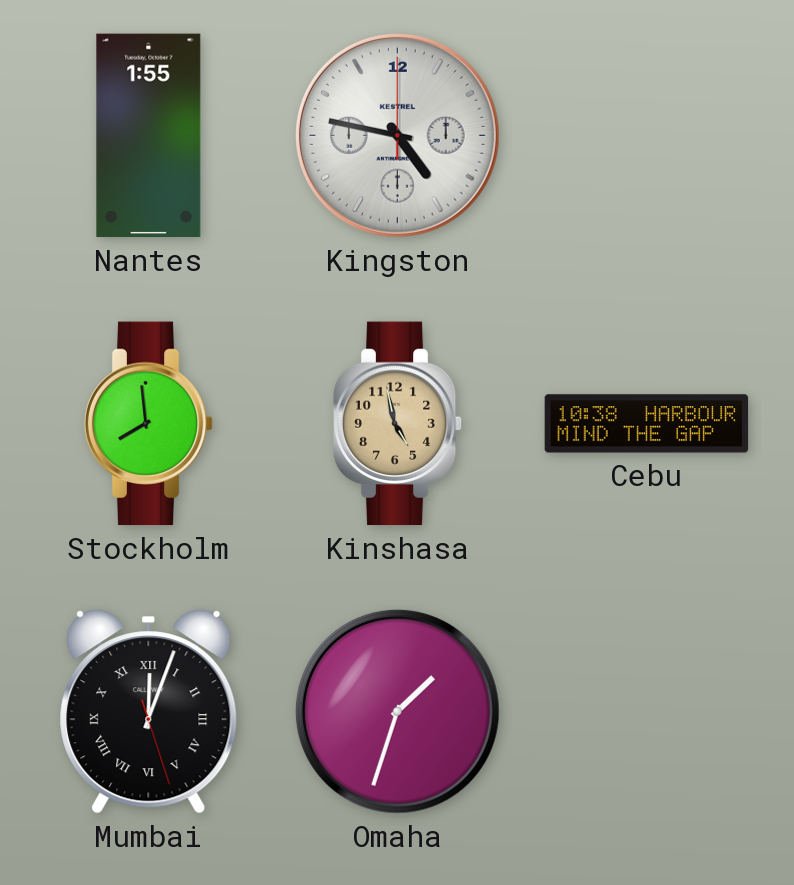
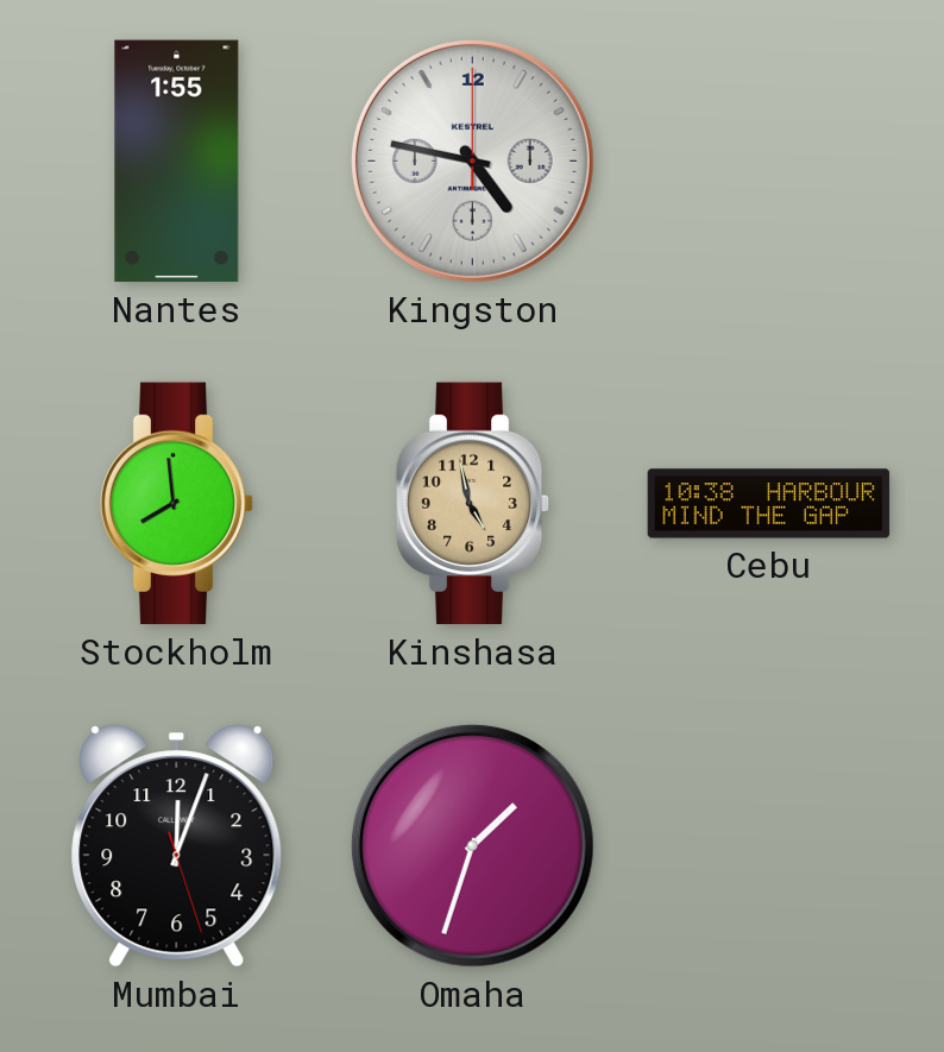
Mumbai numerals: Roman -> Arabic (177, 846)
